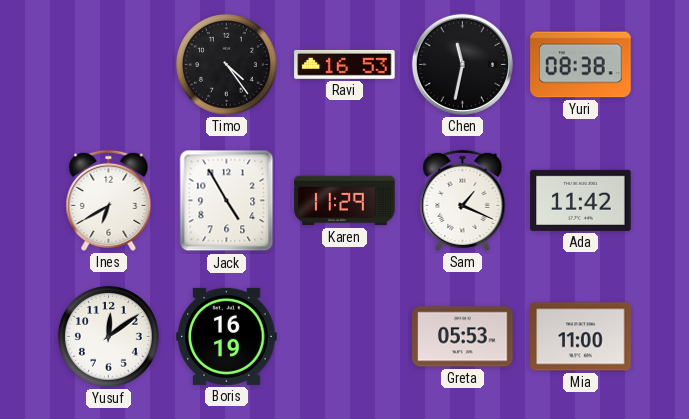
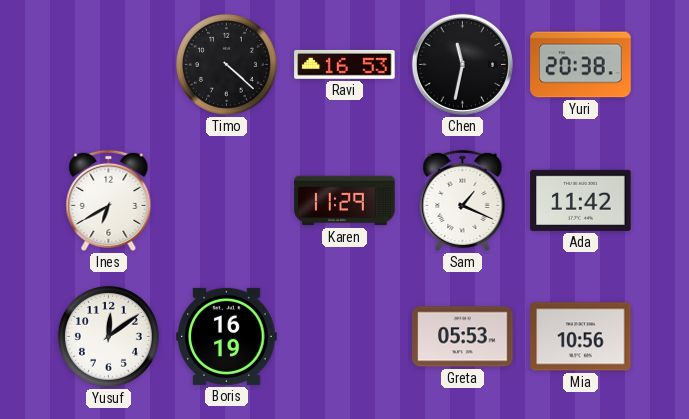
Timo: 4:24 -> 4:22 (226, 64)
Yuri: 08:38 -> 20:38 (581, 65)
Jack: 4:55 -> none (227, 201)
Mia: 11:00 -> 10:56 (581, 337)
